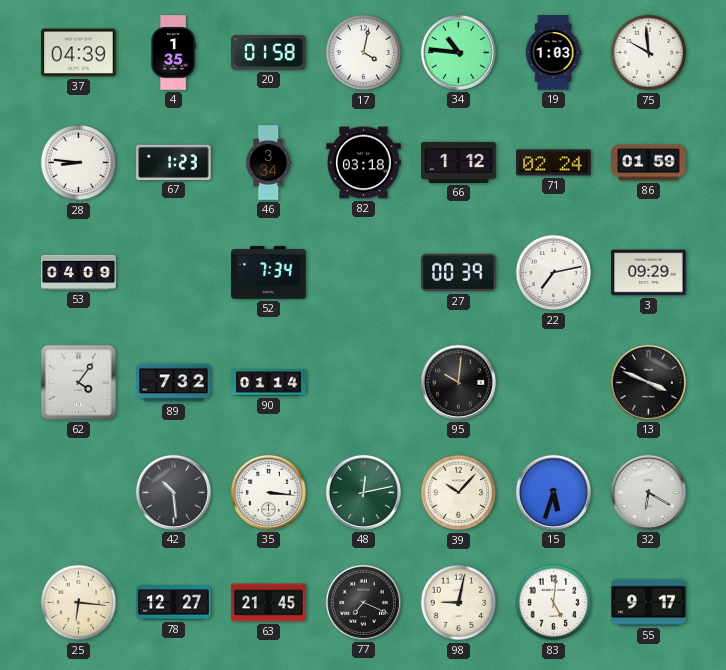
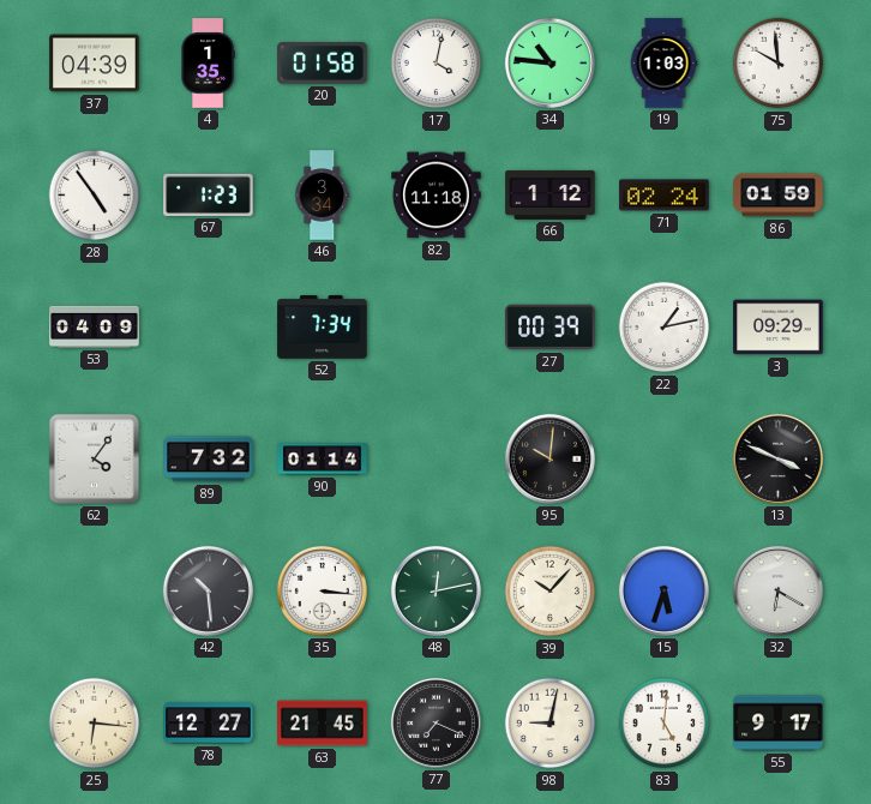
28: 8:46 -> 4:54 (95, 196)
82: 03:18 -> 11:18 (437, 196)
22: 7:13 -> 1:13 (665, 328)
